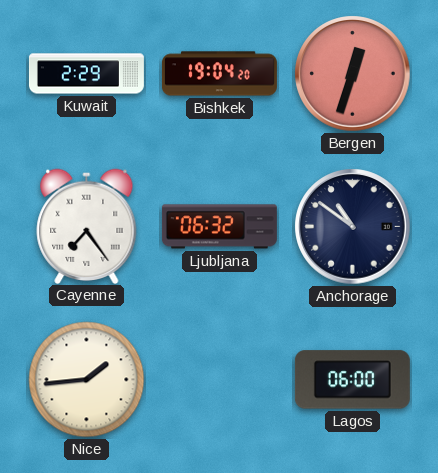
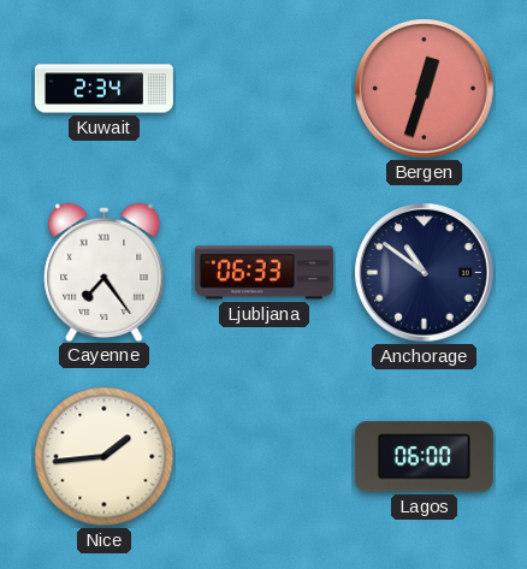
Kuwait: 2:29 -> 2:34 (103, 89)
Bishkek: 19:04 -> none (219, 74)
Ljubljana: 06:32 -> 06:33 (263, 273)
